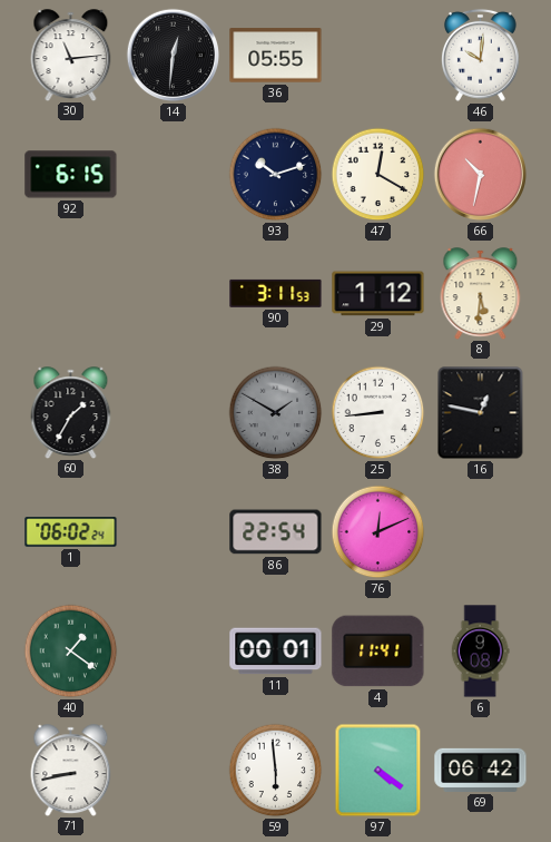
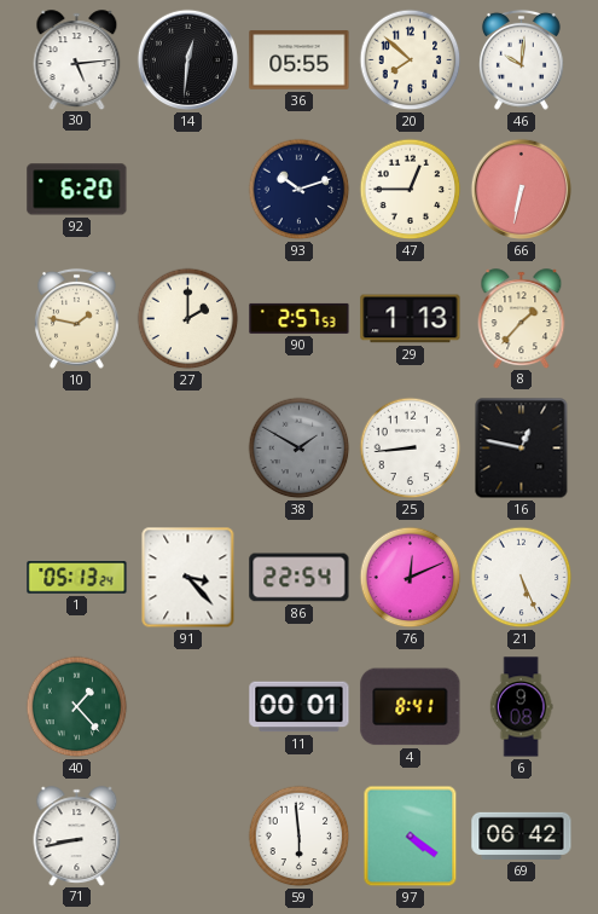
30: 11:14 -> 5:14 (77, 59)
20: none -> 7:52 (411, 60)
92: 6:15 -> 6:20 (77, 190)
47: 12:20 -> 12:45 (411, 190)
66: 10:32 -> 6:32 (522, 190)
10: none -> 1:47 (76, 318)
27: none -> 2:00 (188, 319)
90: 3:11 -> 2:57 (300, 318)
29: 1:12 -> 1:13 (411, 319)
8: 5:31 -> 1:37 (522, 318)
60: 1:35 -> none (71, 412)
1: 06:02 -> 05:13 (77, 578)
91: none -> 3:23 (188, 578)
21: none -> 5:26 (522, 578)
40: 1:21 -> 1:23 (77, 707)
4: 11:41 -> 8:41 (411, 707)
